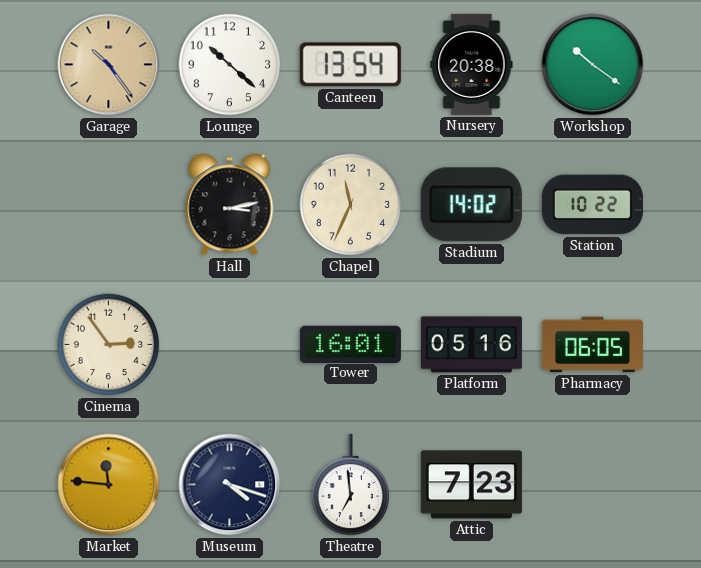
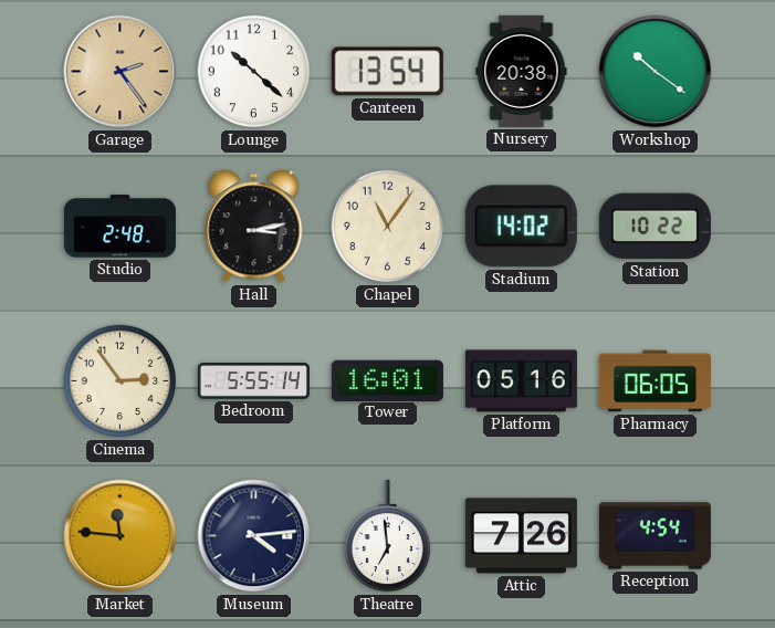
Garage: 10:24 -> 2:24 (121, 72)
Studio: none -> 2:48 (119, 227)
Chapel: 11:34 -> 11:06 (388, 227)
Bedroom: none -> 5:55 (253, 381)
Museum: 4:18 -> 4:14 (254, 536)
Attic: 7:23 -> 7:26 (521, 536)
Reception: none -> 4:54 (654, 536)
